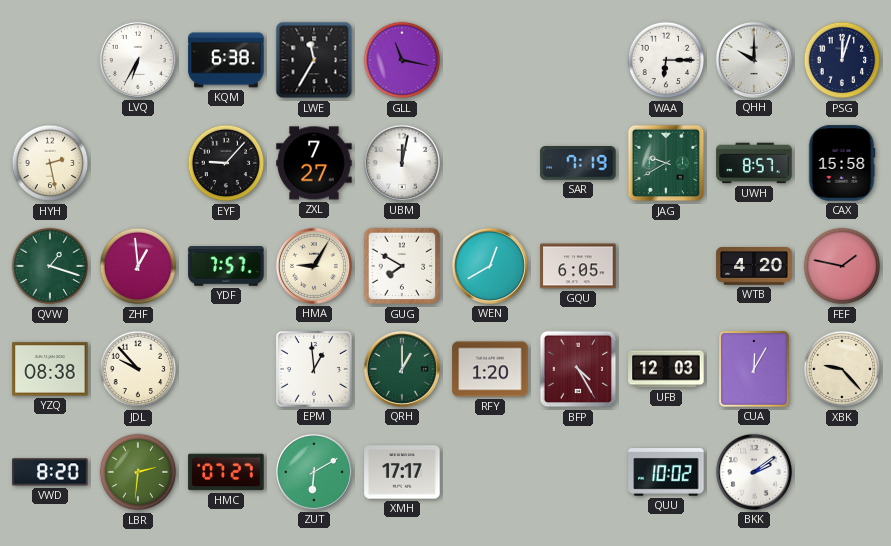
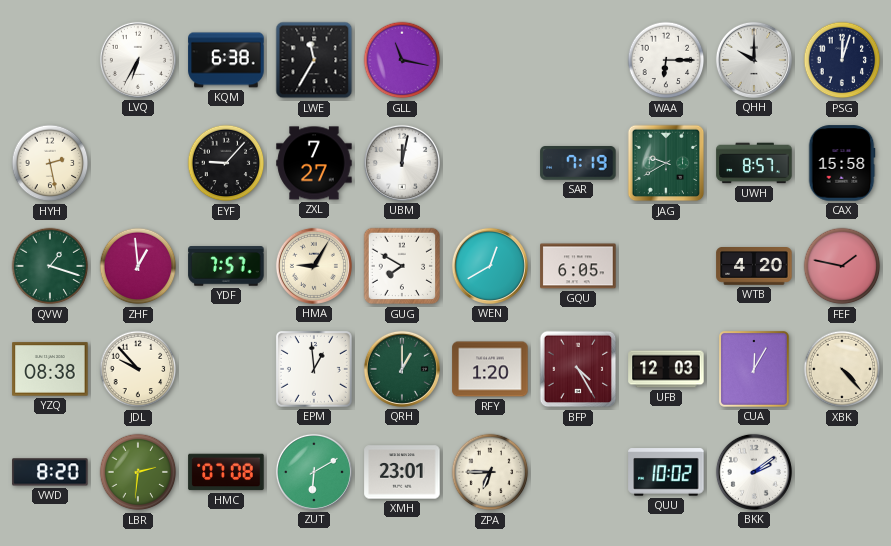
XBK: 9:23 -> 4:23 (842, 369)
HMC: 07:27 -> 07:08 (226, 472)
XMH: 17:17 -> 23:01 (402, 472)
ZPA: none -> 6:45 (490, 472)
